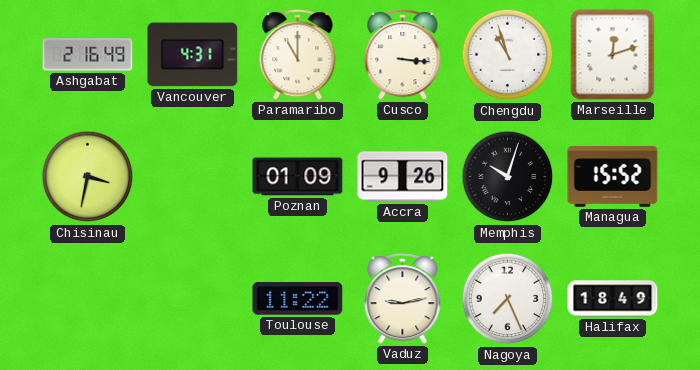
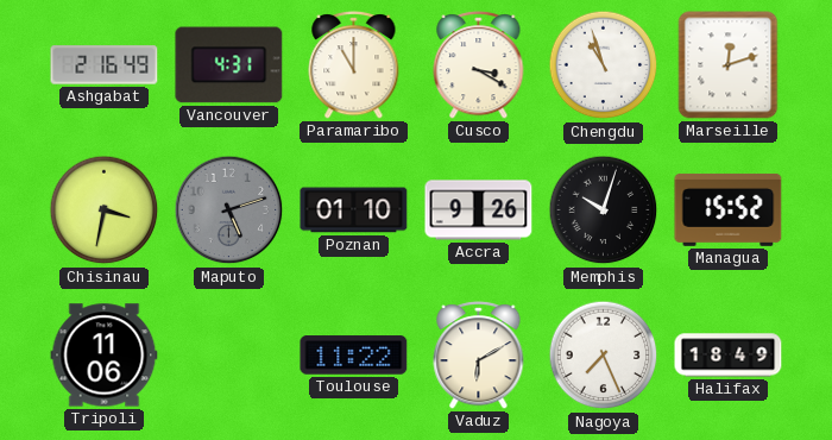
Cusco: 3:16 -> 3:20 (479, 65)
Maputo: none -> 5:12 (229, 210)
Poznan: 01:09 -> 01:10 (354, 210)
Tripoli: none -> 11:06 (105, 356)
Vaduz: 9:13 -> 6:10 (479, 356)
